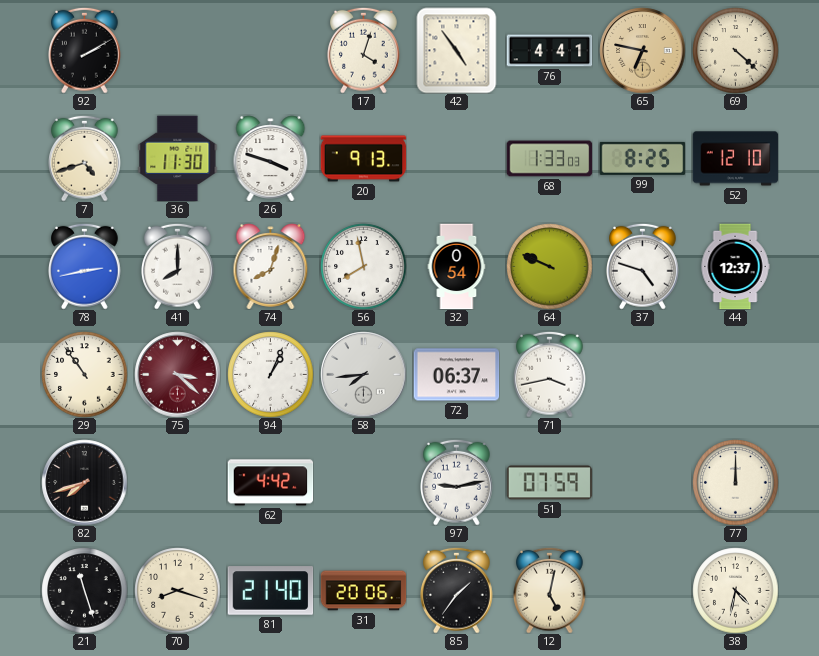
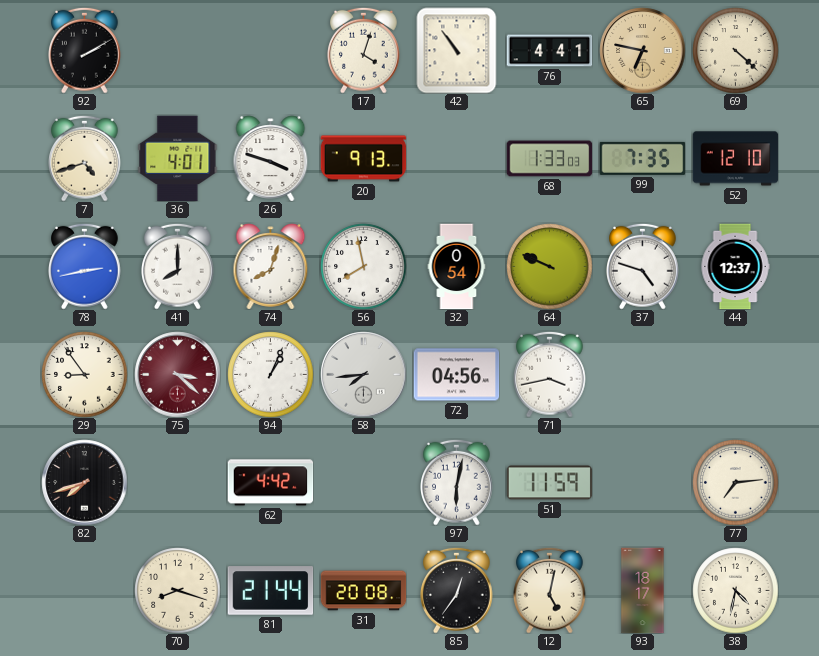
42: 4:54 -> 10:54 (457, 50)
36: 11:30 -> 4:01 (178, 158)
99: 8:25 -> 7:35 (642, 158)
29: 10:54 -> 8:54 (84, 374)
72: 06:37 -> 04:56 (456, 375)
97: 9:13 -> 6:02 (457, 482)
51: 07:59 -> 11:59 (549, 483)
77: 12:00 -> 7:14 (735, 482)
21: 11:27 -> none (84, 590)
81: 21:40 -> 21:44 (270, 591)
31: 20:06 -> 20:08 (363, 591)
85: 1:36 -> 12:36 (457, 590)
93: none -> 18:17 (643, 590)
